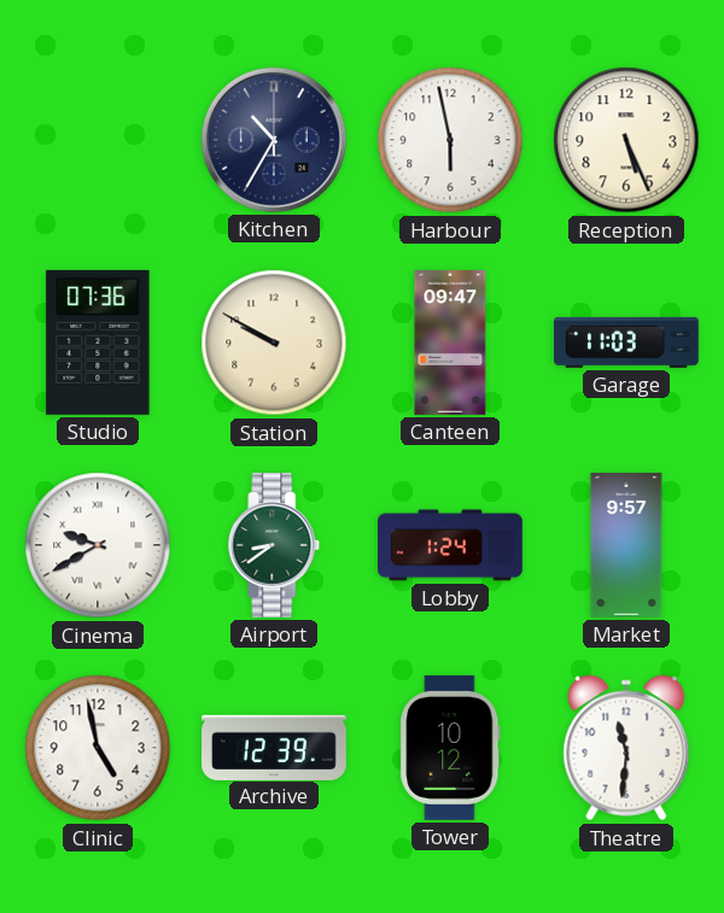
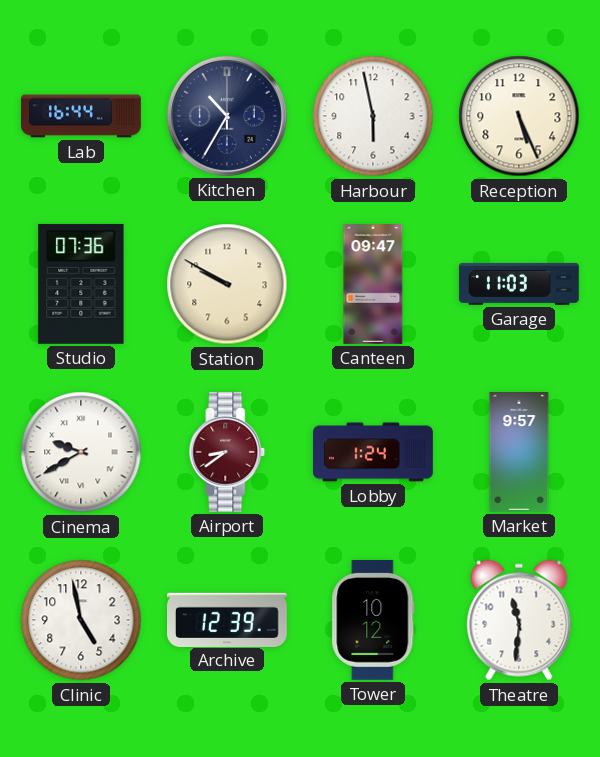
Lab: none -> 16:44 (82, 116)
Airport dial: green -> burgundy (227, 452)
